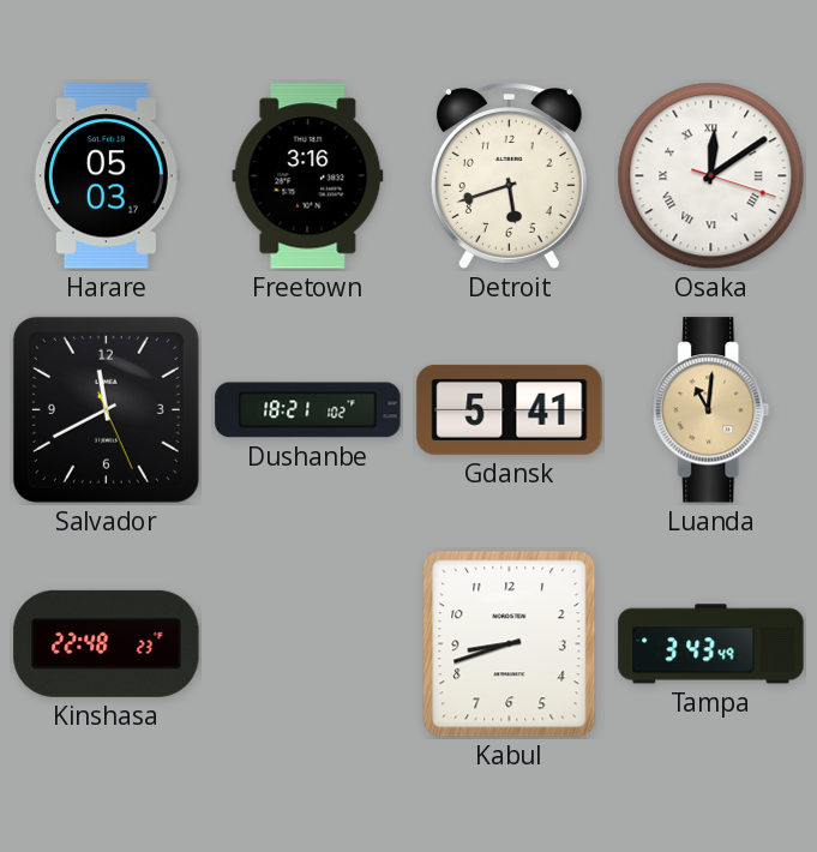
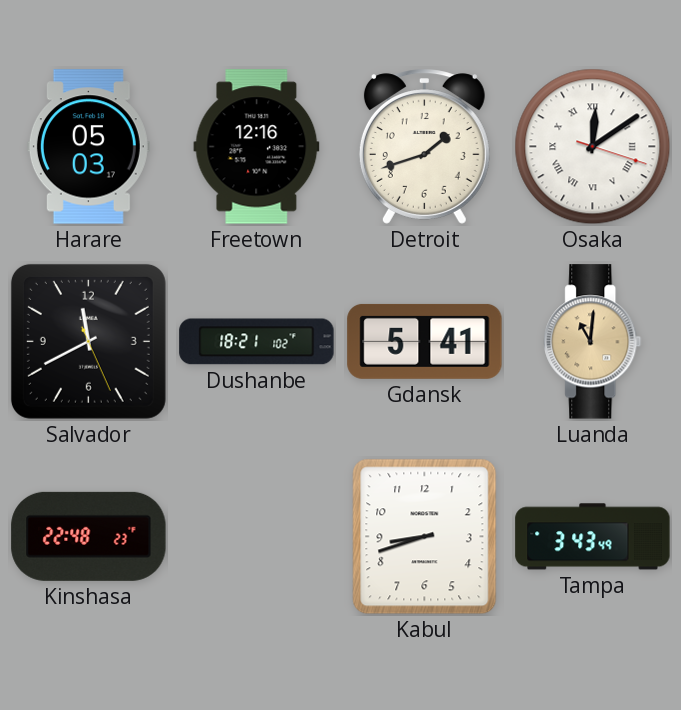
Freetown: 3:16 -> 12:16 (257, 147)
Detroit: 5:42 -> 1:42 (424, 147)
